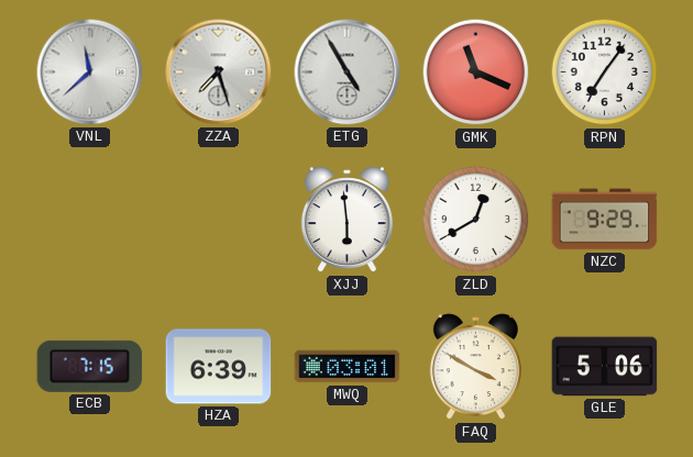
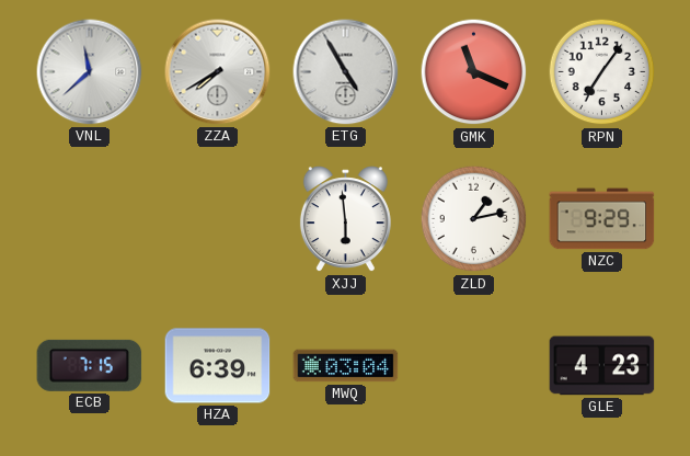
ZZA: 7:27 -> 7:40 (218, 72)
ZLD: 12:40 -> 1:13 (474, 219)
MWQ: 03:01 -> 03:04 (346, 366)
FAQ: 3:50 -> none (475, 367)
GLE: 5:06 -> 4:23 (602, 366)
